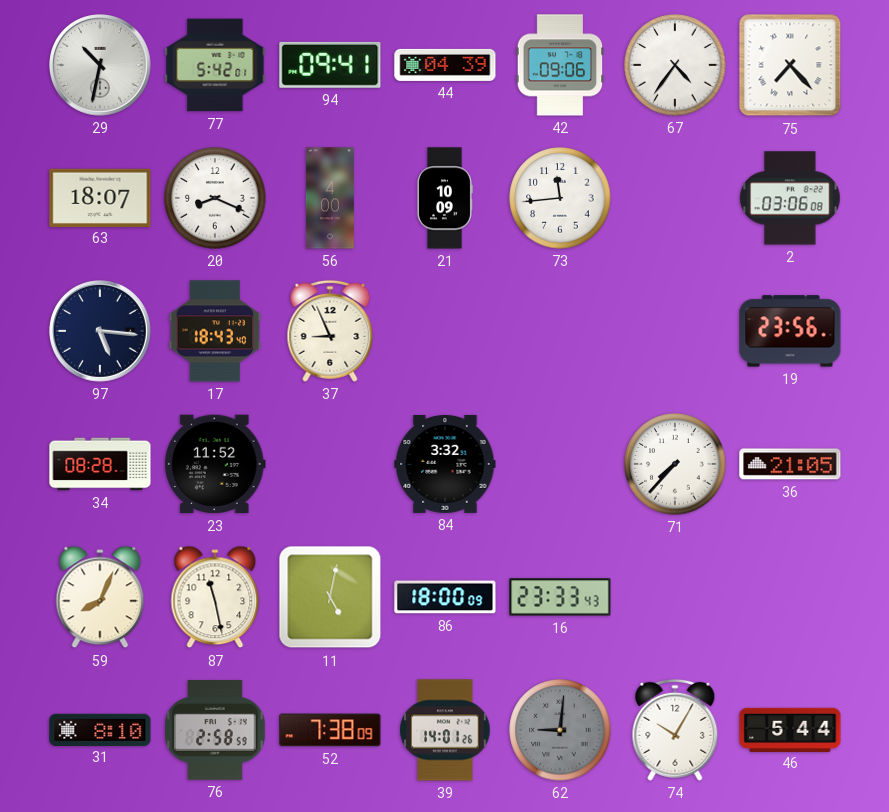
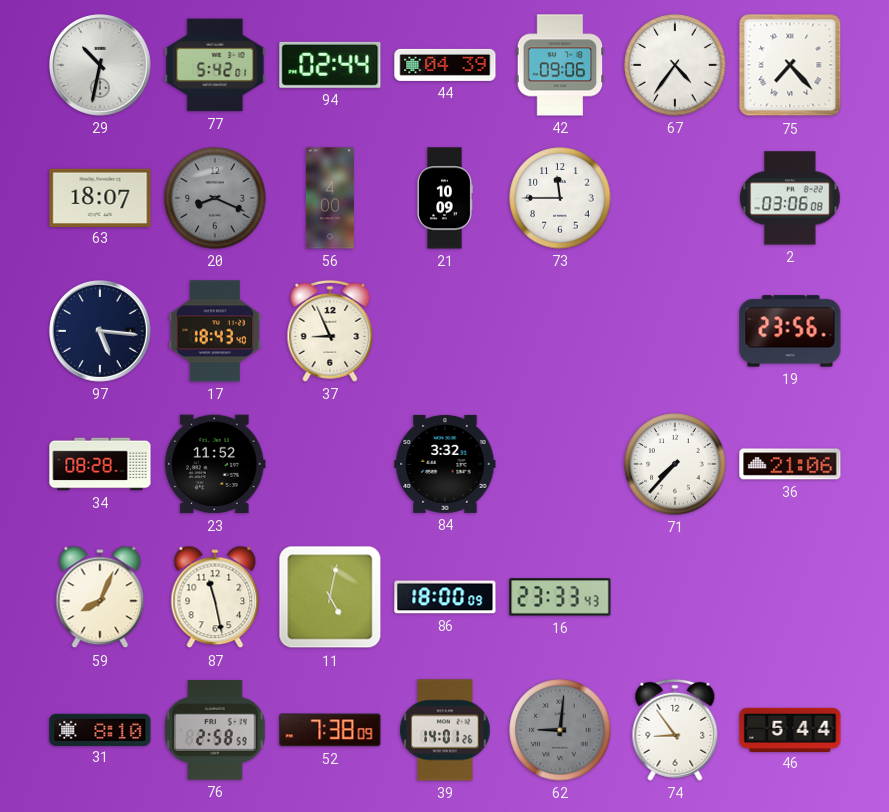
94: 09:41 -> 02:44 (330, 65)
20 dial: white -> grey (215, 198)
73: 11:44 -> 11:45 (560, 198)
36: 21:05 -> 21:06 (790, 464)
74: 10:05 -> 8:54 (675, 730)
